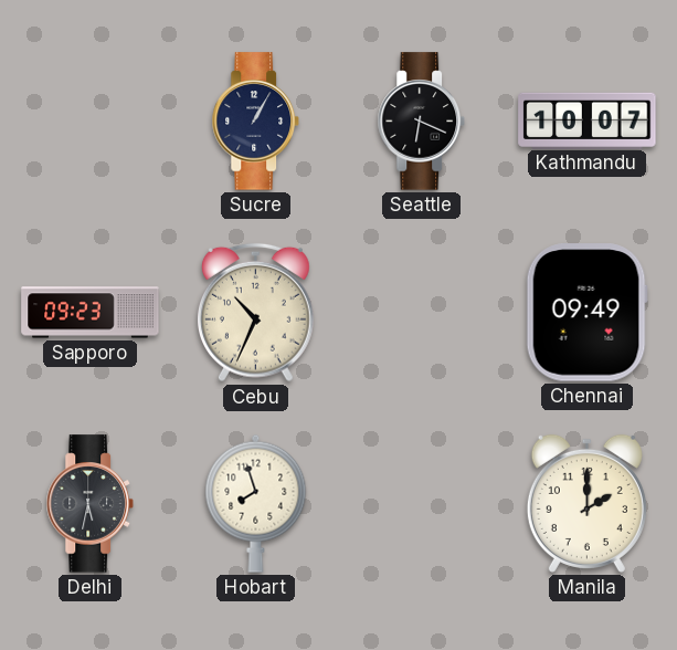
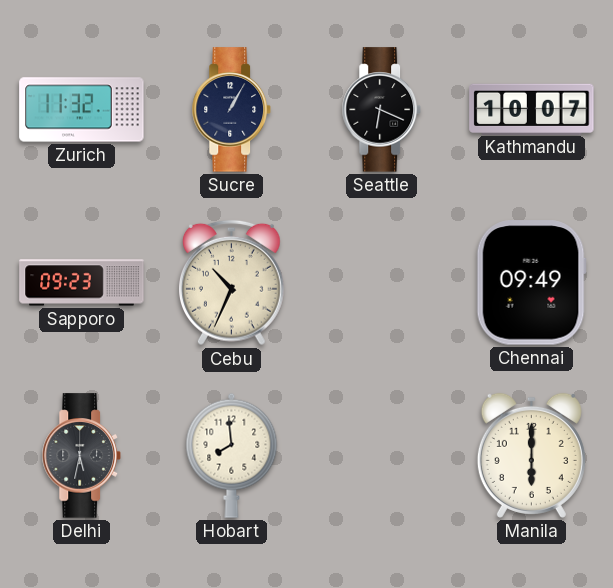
Zurich: none -> 11:32 (82, 110)
Hobart: 7:57 -> 7:59 (232, 455)
Manila: 2:00 -> 6:00 (531, 455)
